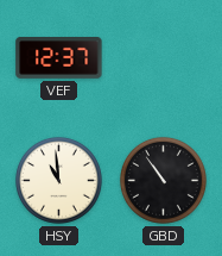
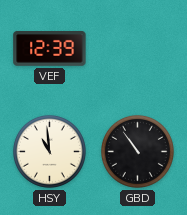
VEF: 12:37 -> 12:39 (50, 49)
